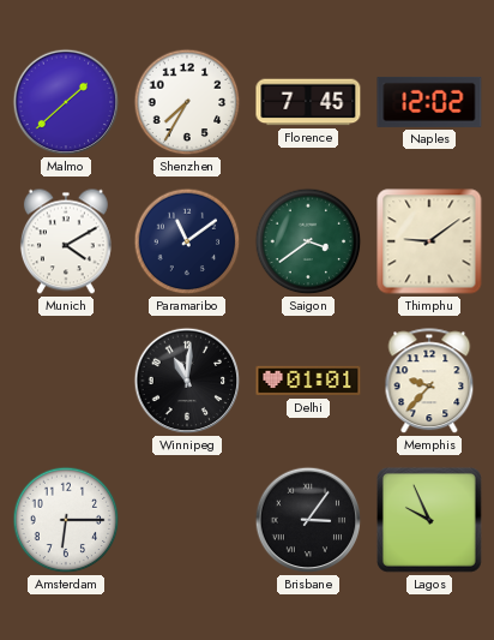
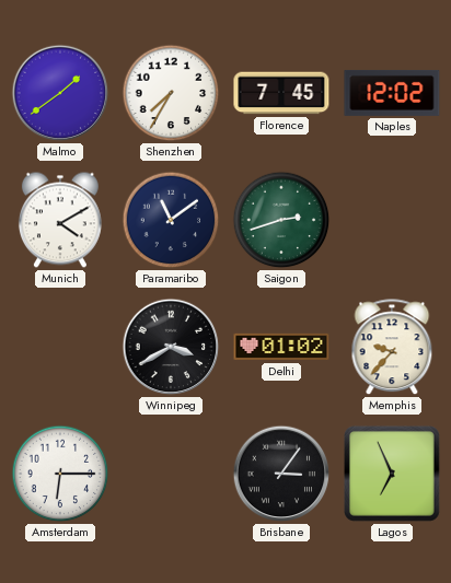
Malmo: 1:38 -> 1:39 (60, 93)
Saigon: 3:39 -> 2:42 (281, 220)
Thimphu: 9:09 -> none (429, 241)
Winnipeg: 11:01 -> 3:40 (171, 347)
Delhi: 01:01 -> 01:02 (281, 347)
Lagos: 9:56 -> 6:56 (392, 474)
